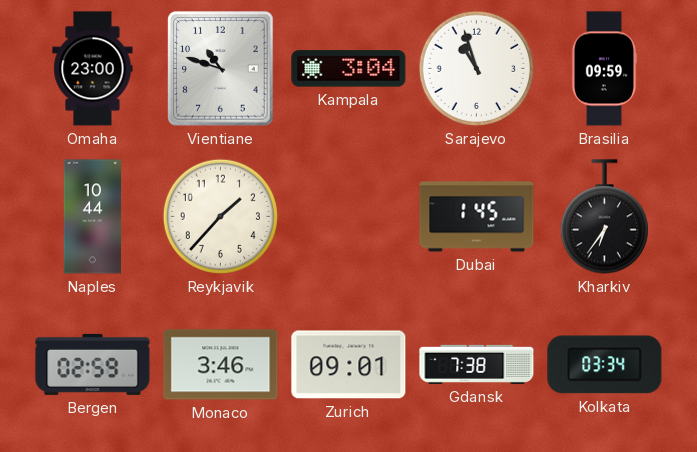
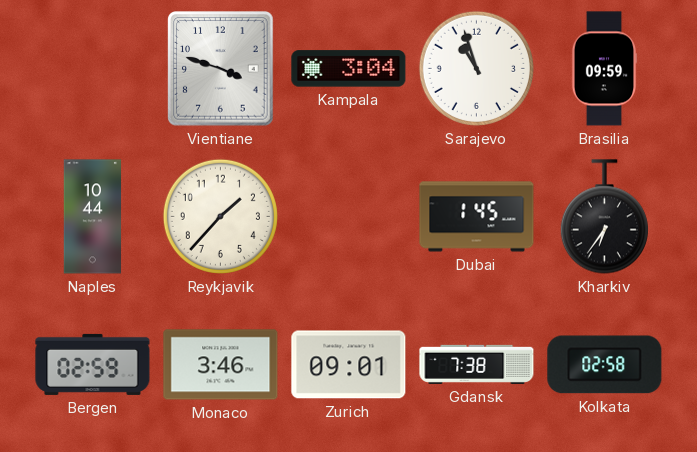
Omaha: 23:00 -> none (93, 69)
Vientiane: 10:48 -> 3:48 (221, 69)
Kolkata: 03:34 -> 02:58 (605, 365)
